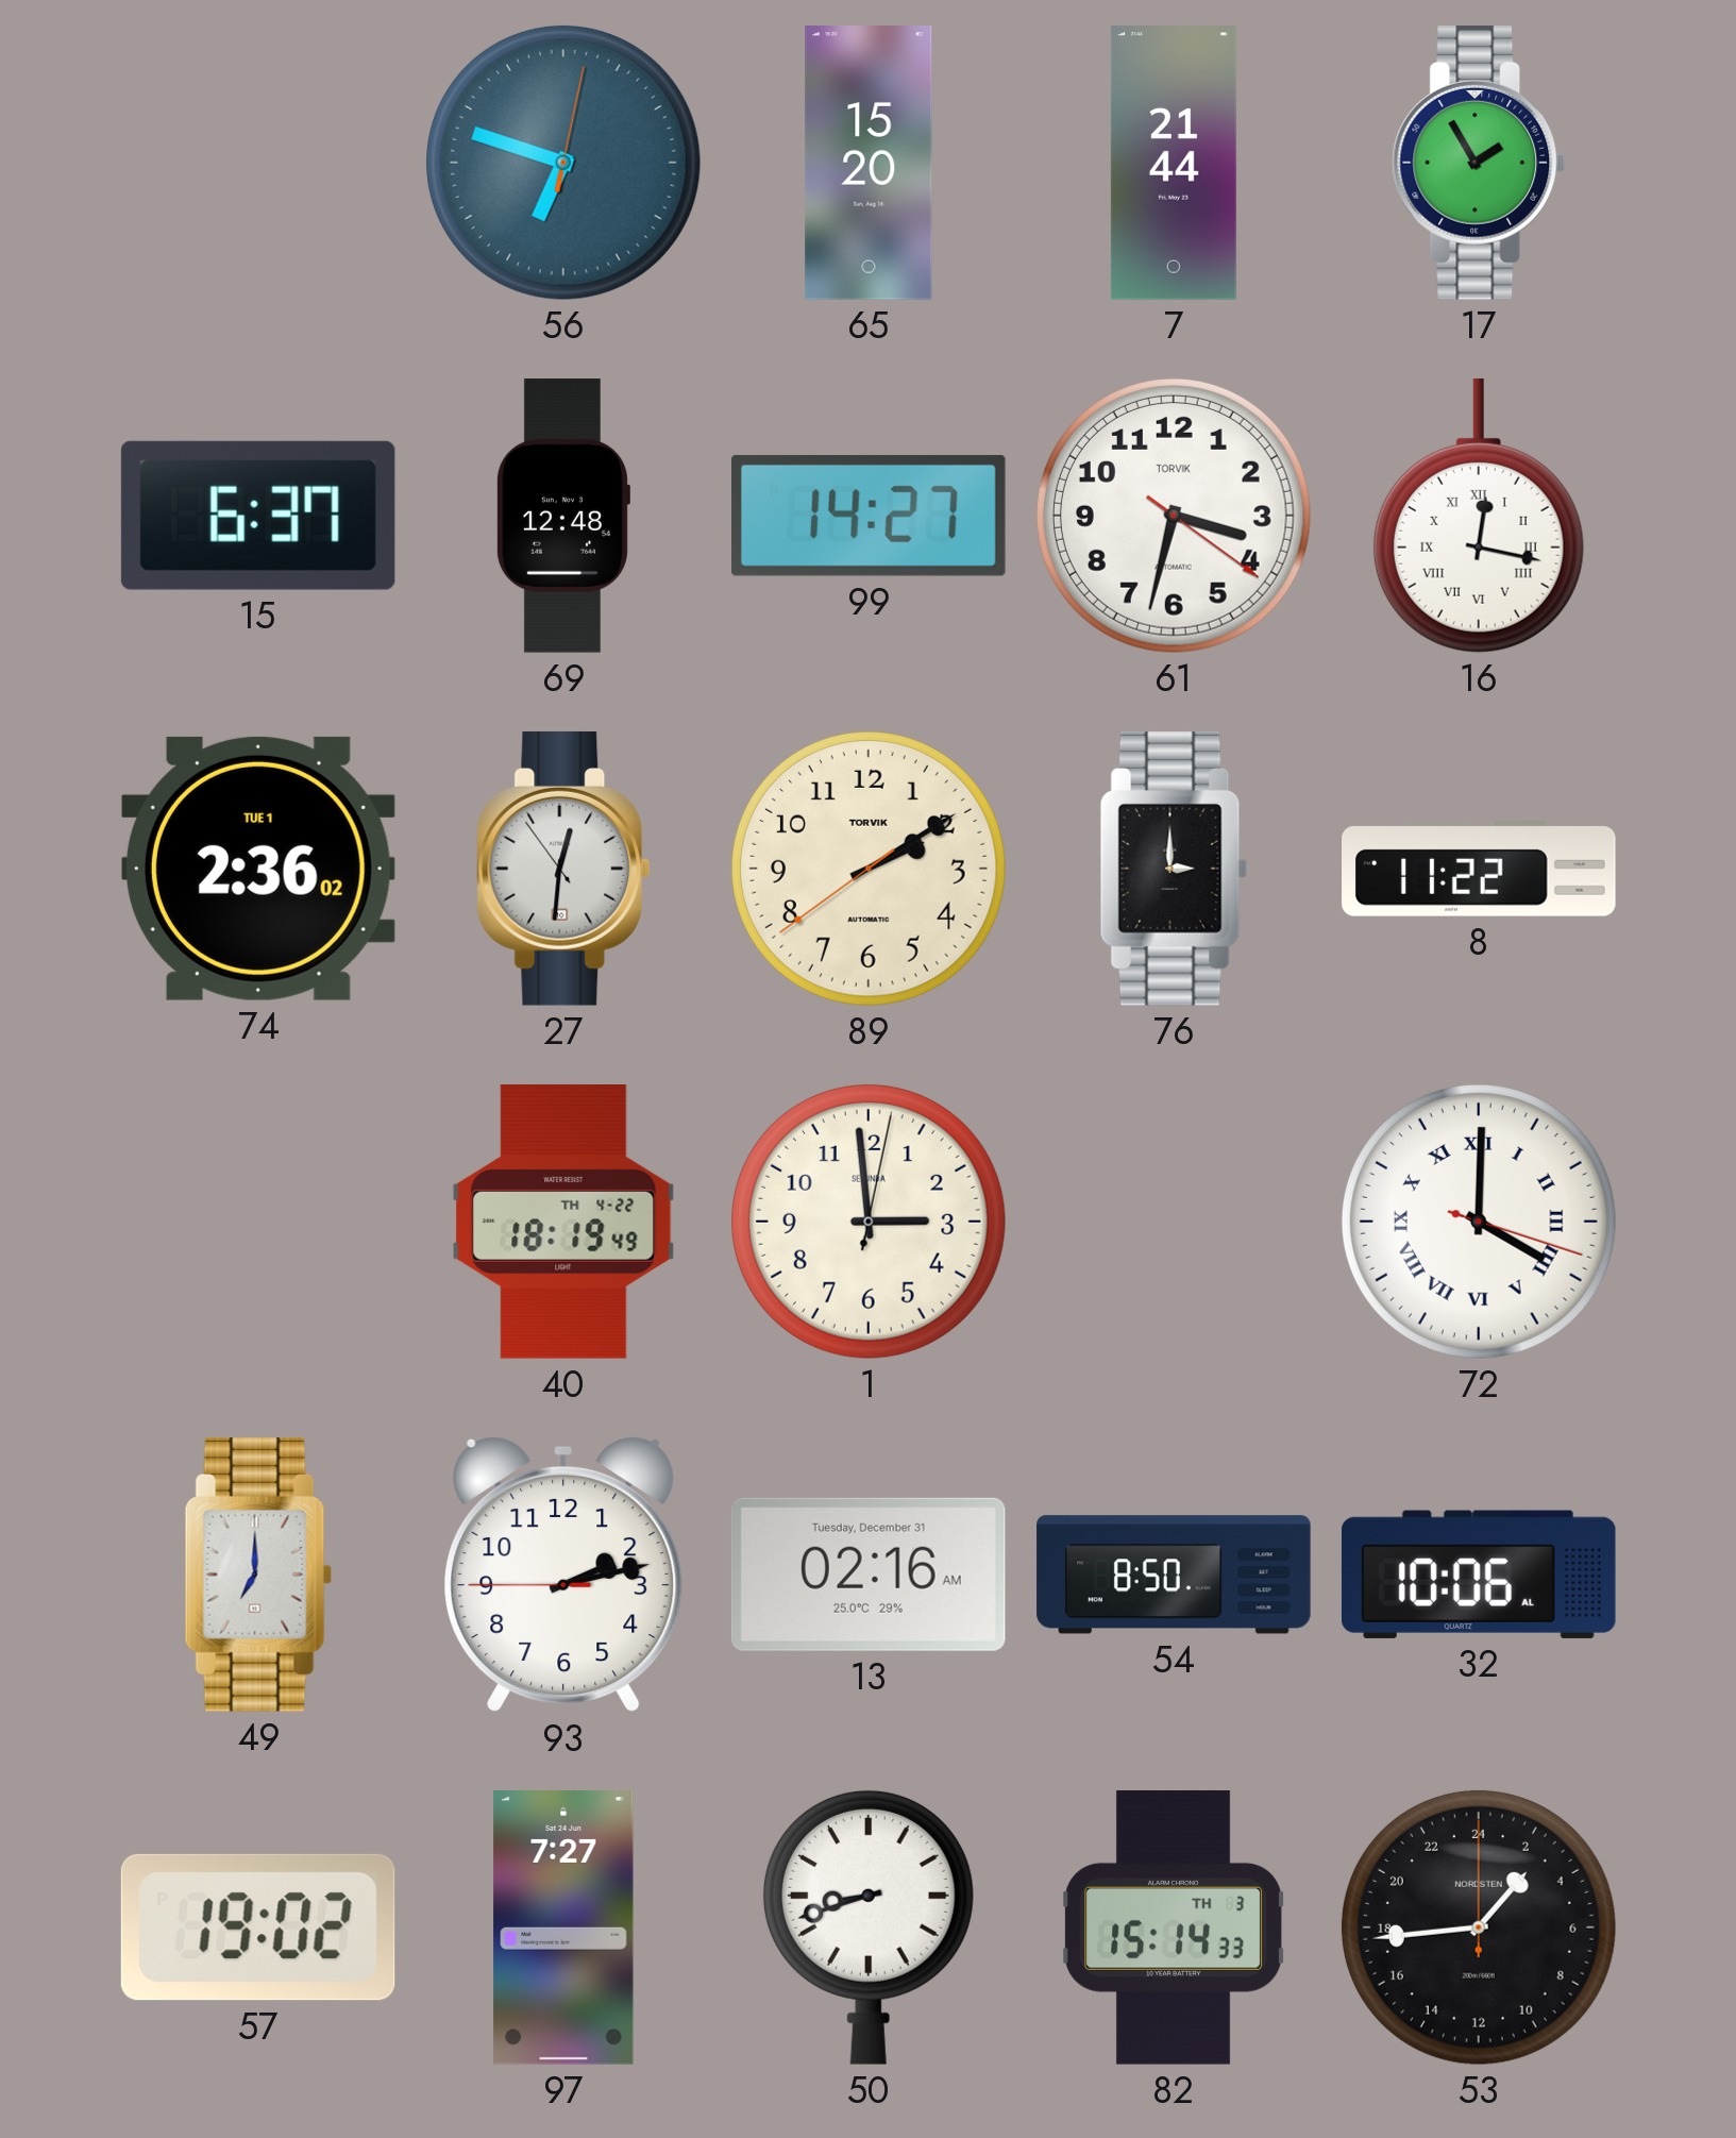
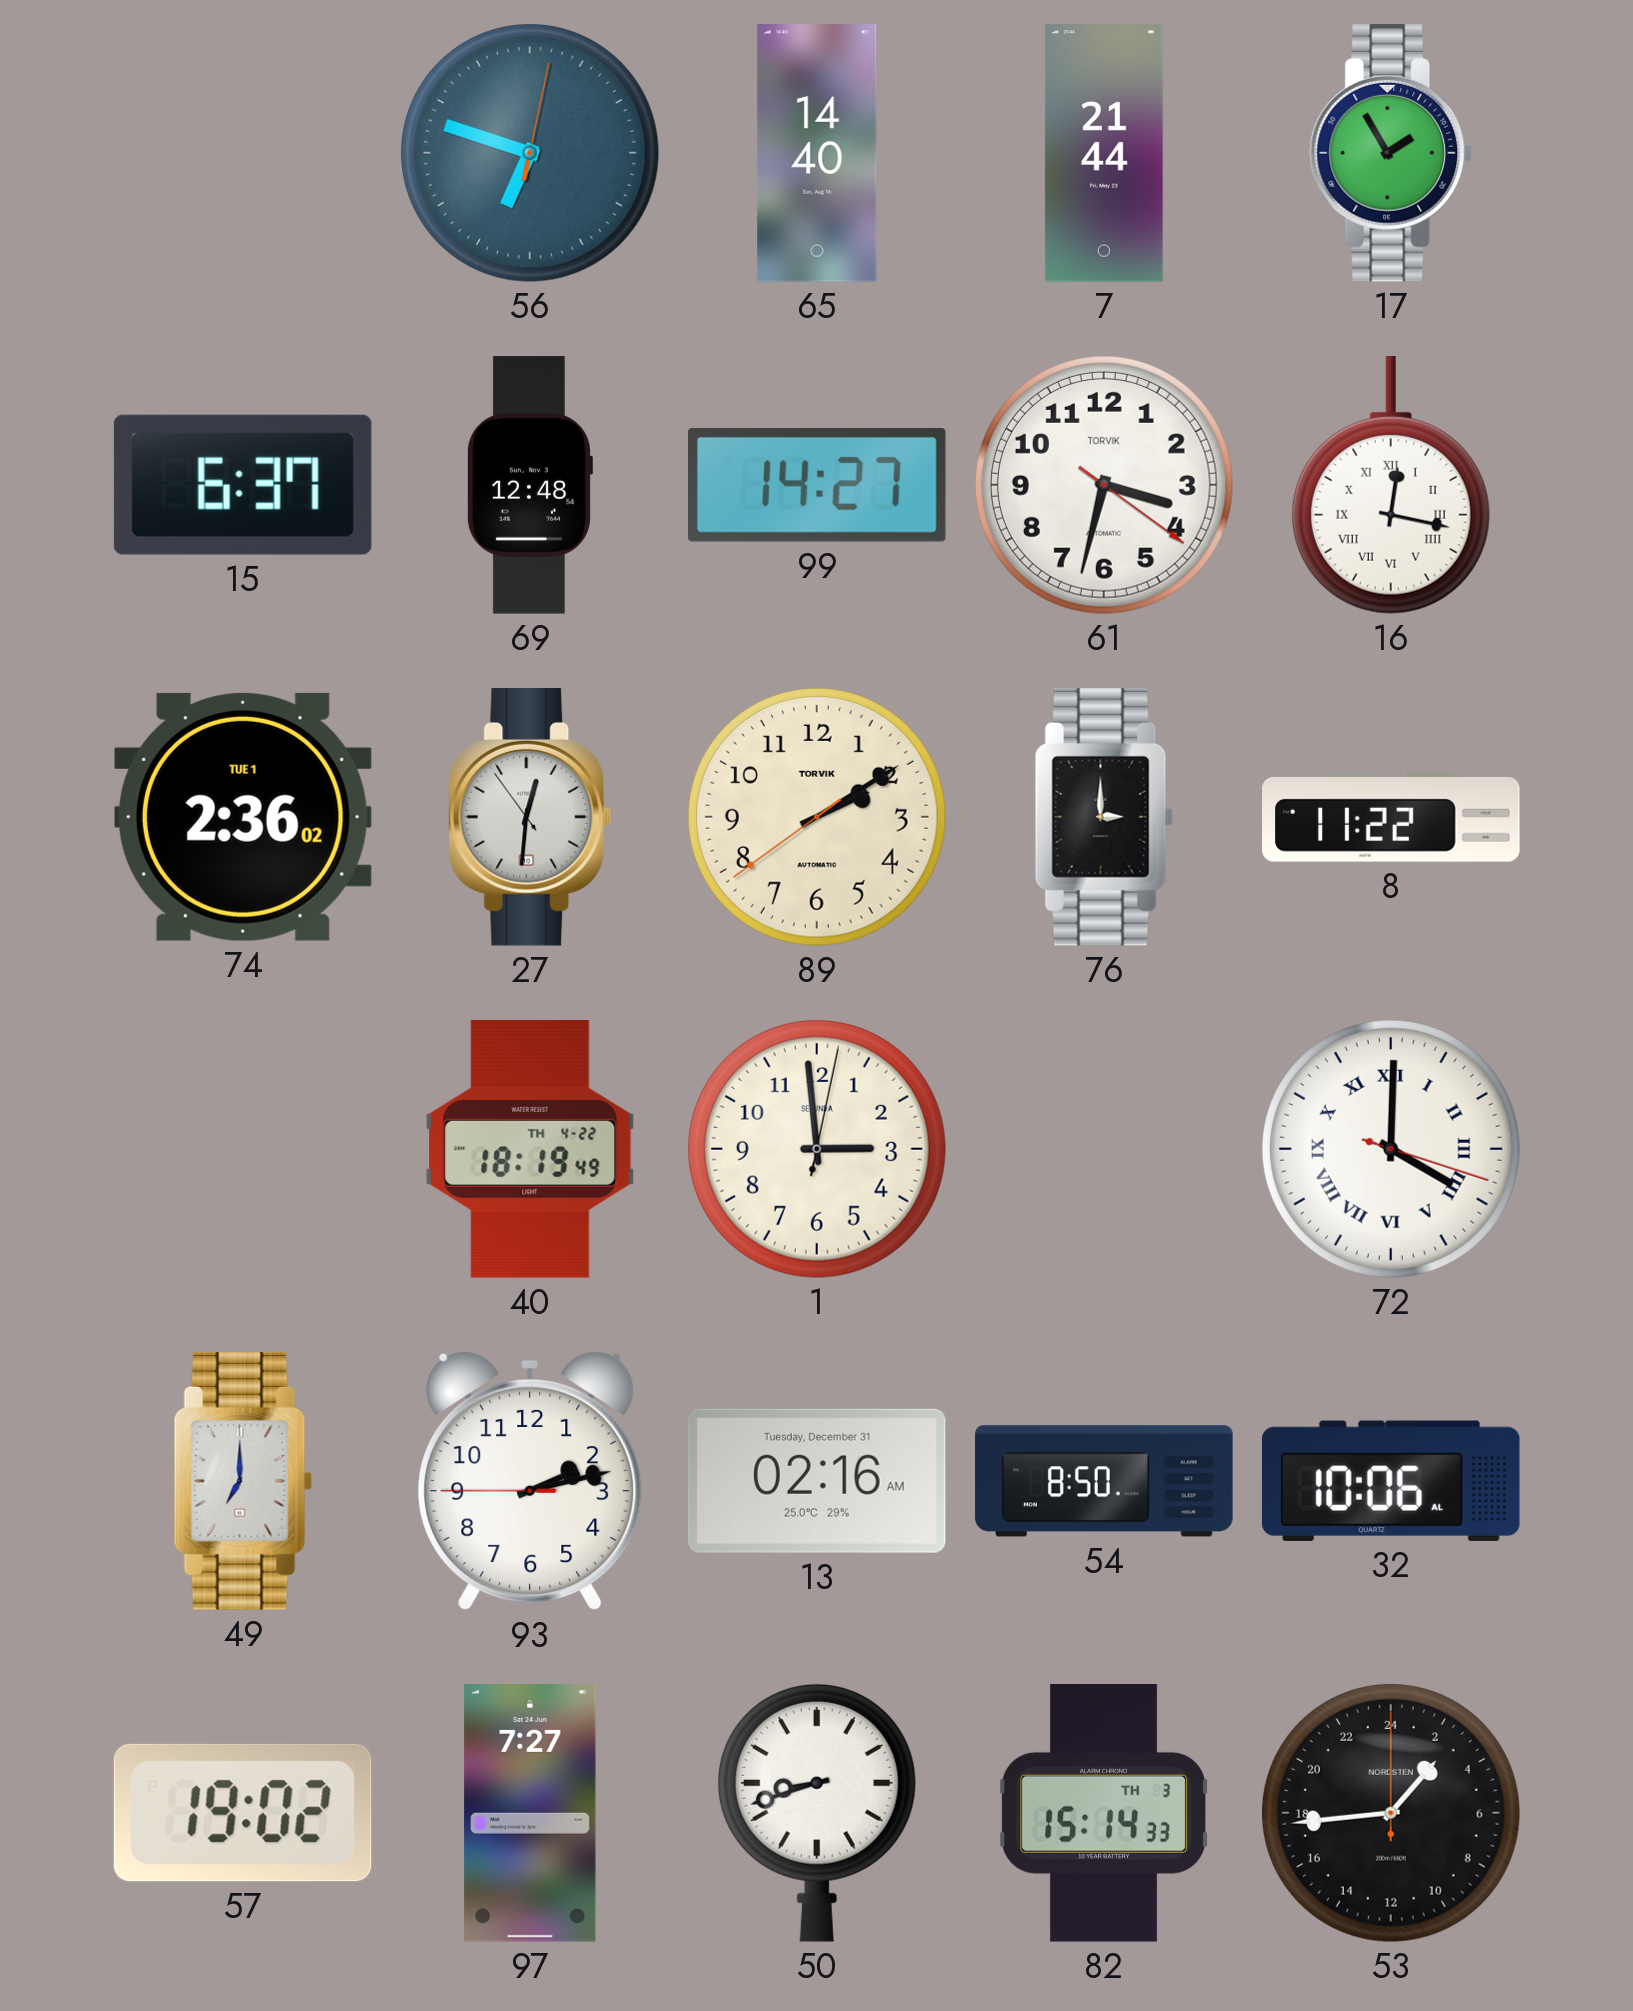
65: 15:20 -> 14:40 (817, 153)
